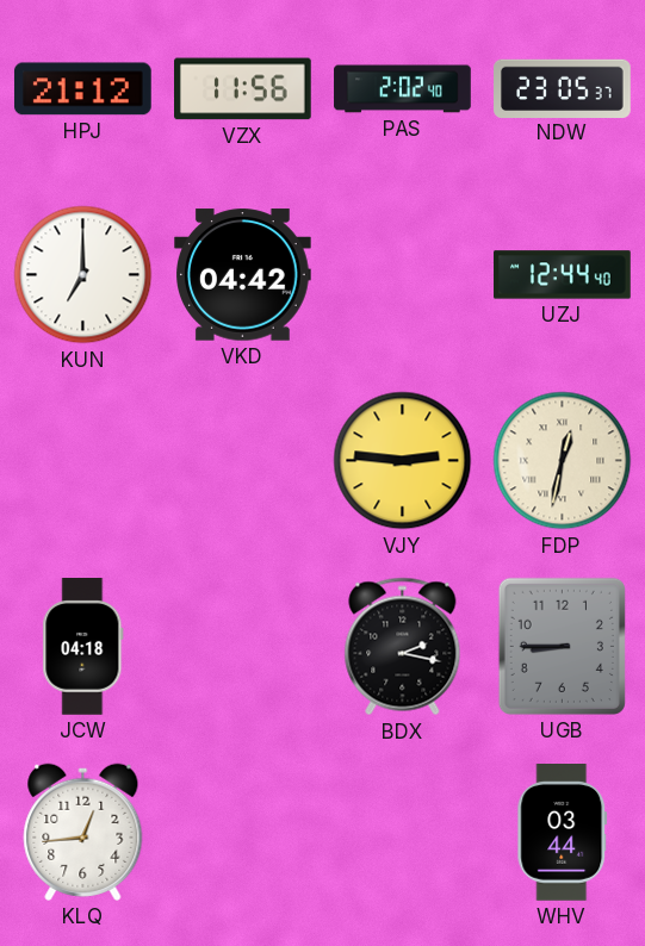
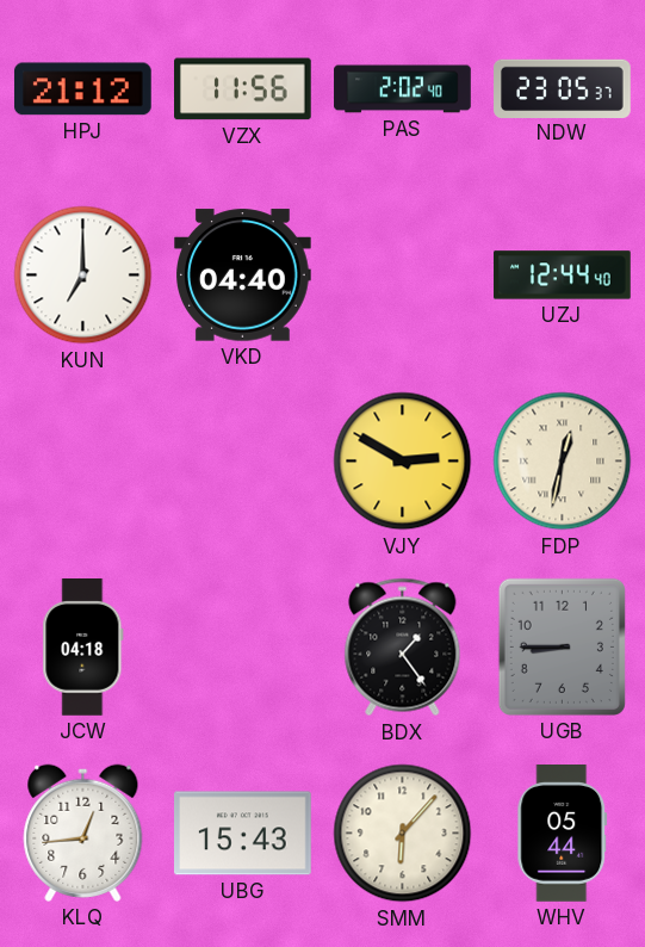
VKD: 04:42 -> 04:40 (243, 276)
VJY: 2:46 -> 2:50 (403, 462)
BDX: 2:17 -> 1:24 (403, 648)
UBG: none -> 15:43 (243, 834)
SMM: none -> 6:07 (403, 834)
WHV: 03:44 -> 05:44 (563, 834)
